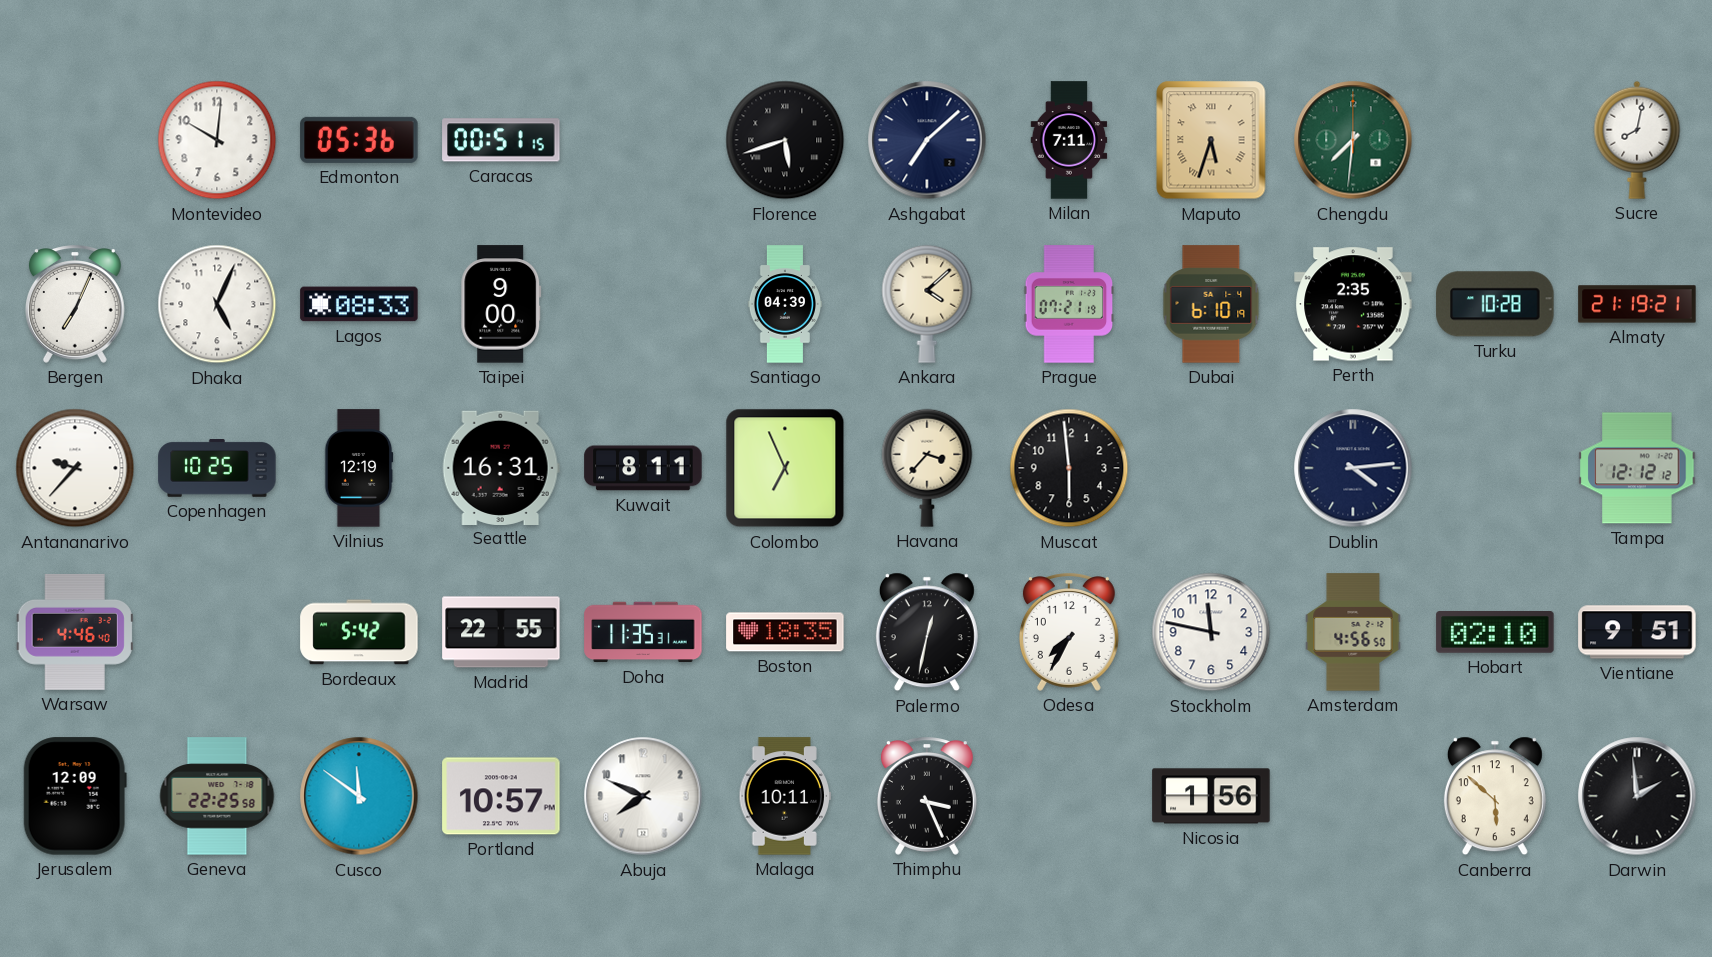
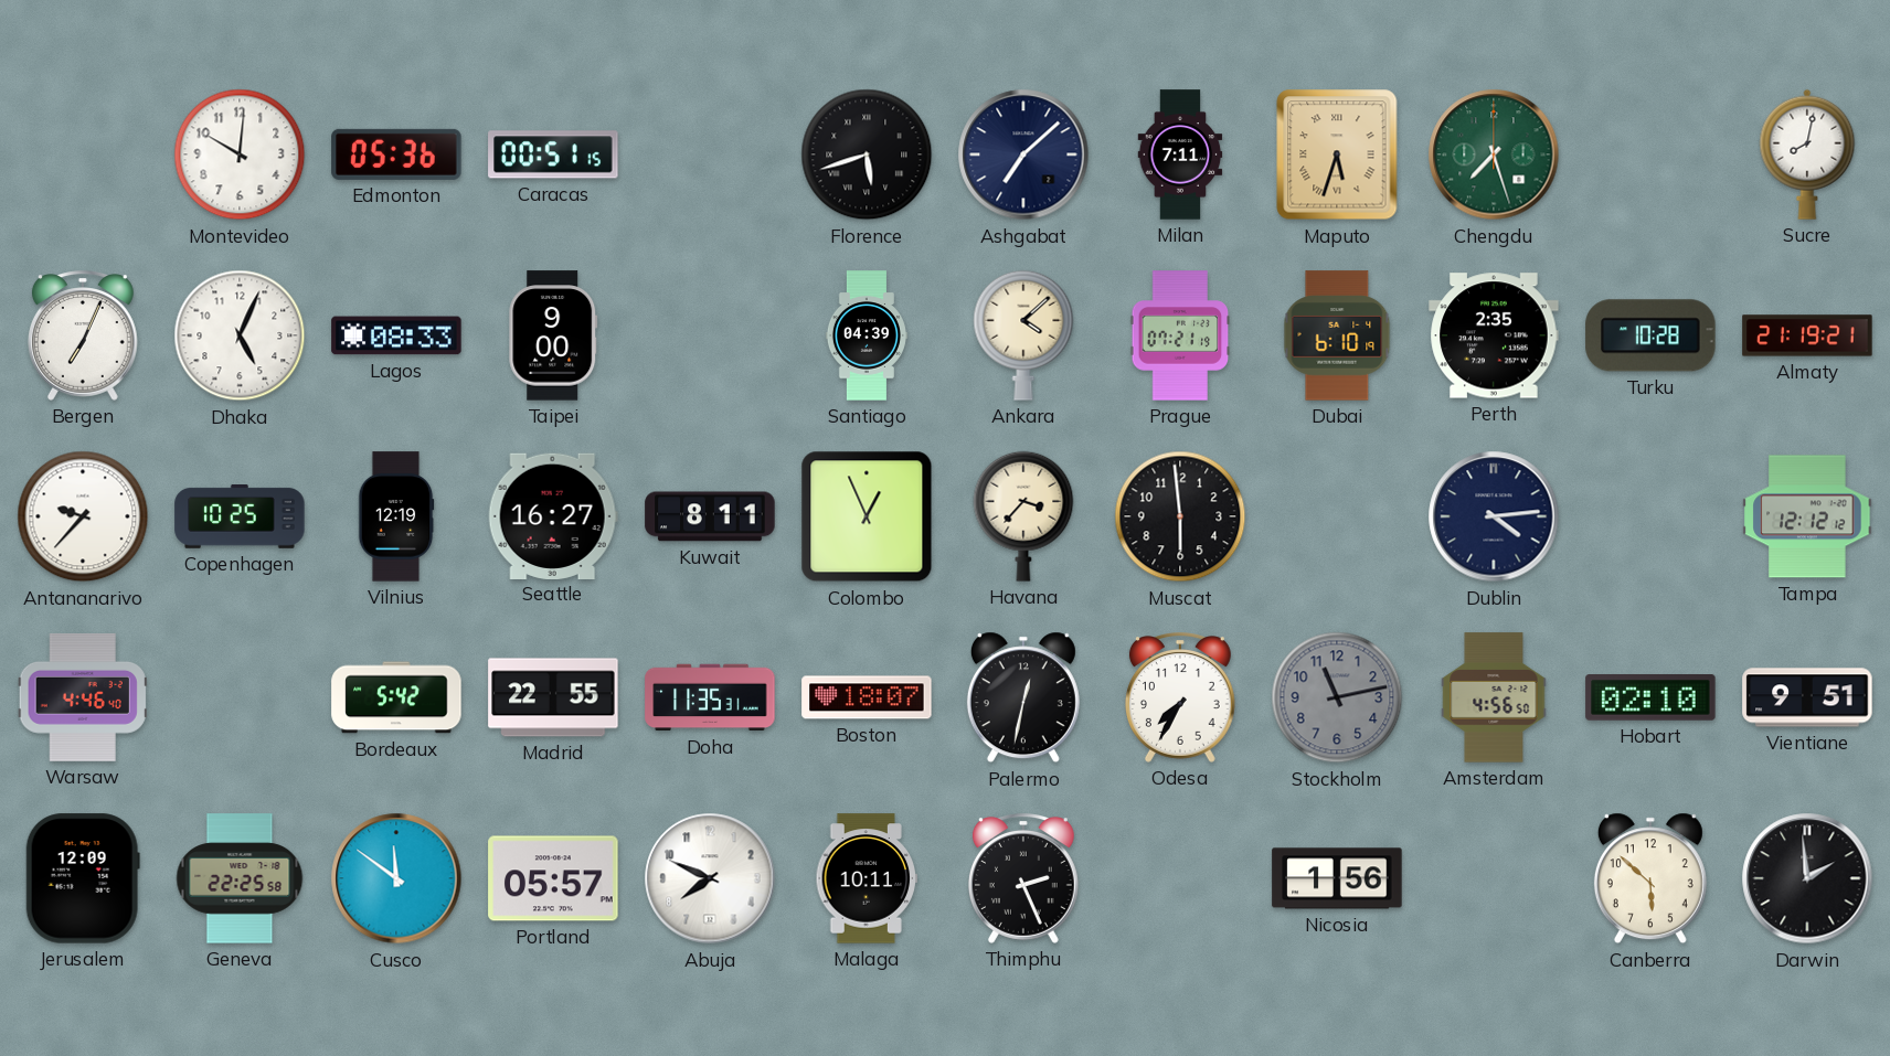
Chengdu: 7:31 -> 7:27 (1494, 154)
Seattle: 16:31 -> 16:27 (553, 515)
Colombo: 6:56 -> 12:56 (867, 516)
Boston: 18:35 -> 18:07 (867, 697)
Stockholm: 11:47 -> 11:13 (1337, 697)
Stockholm dial: white -> grey (1337, 697)
Portland: 10:57 -> 05:57 (553, 878)
Thimphu: 3:26 -> 2:26 (1023, 878)
